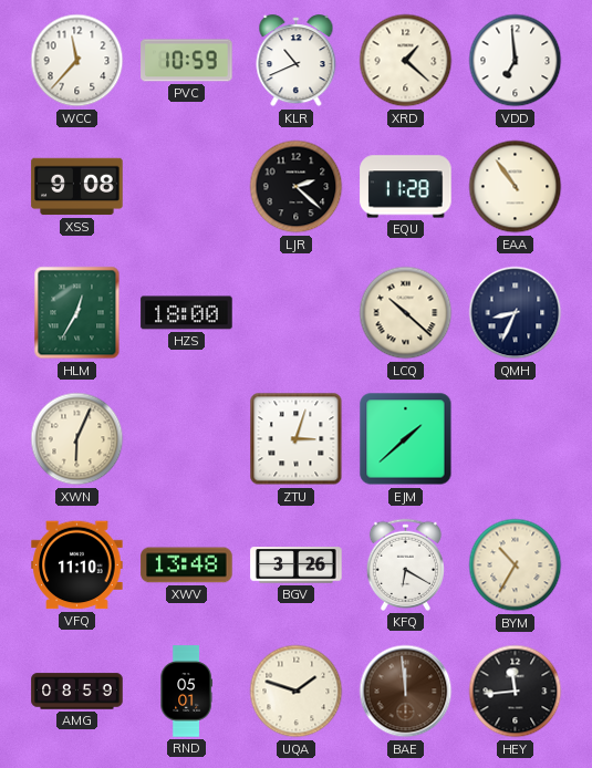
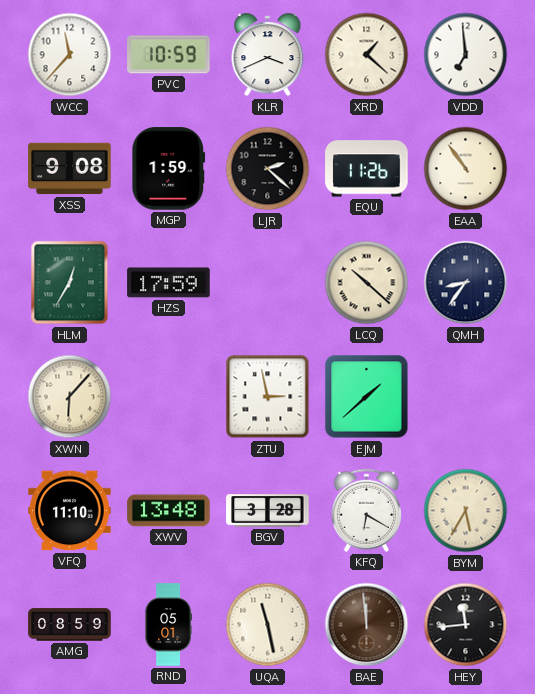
KLR: 10:41 -> 3:41 (268, 55)
MGP: none -> 1:59 (169, 169)
EQU: 11:28 -> 11:26 (367, 169)
HZS: 18:00 -> 17:59 (169, 283)
QMH: 8:34 -> 8:36 (466, 283)
XWN: 6:04 -> 6:07 (70, 397)
ZTU: 3:03 -> 2:58 (268, 397)
BGV: 3:26 -> 3:28 (268, 511)
BYM: 10:35 -> 5:35 (466, 511)
UQA: 1:48 -> 11:28 (268, 625)
